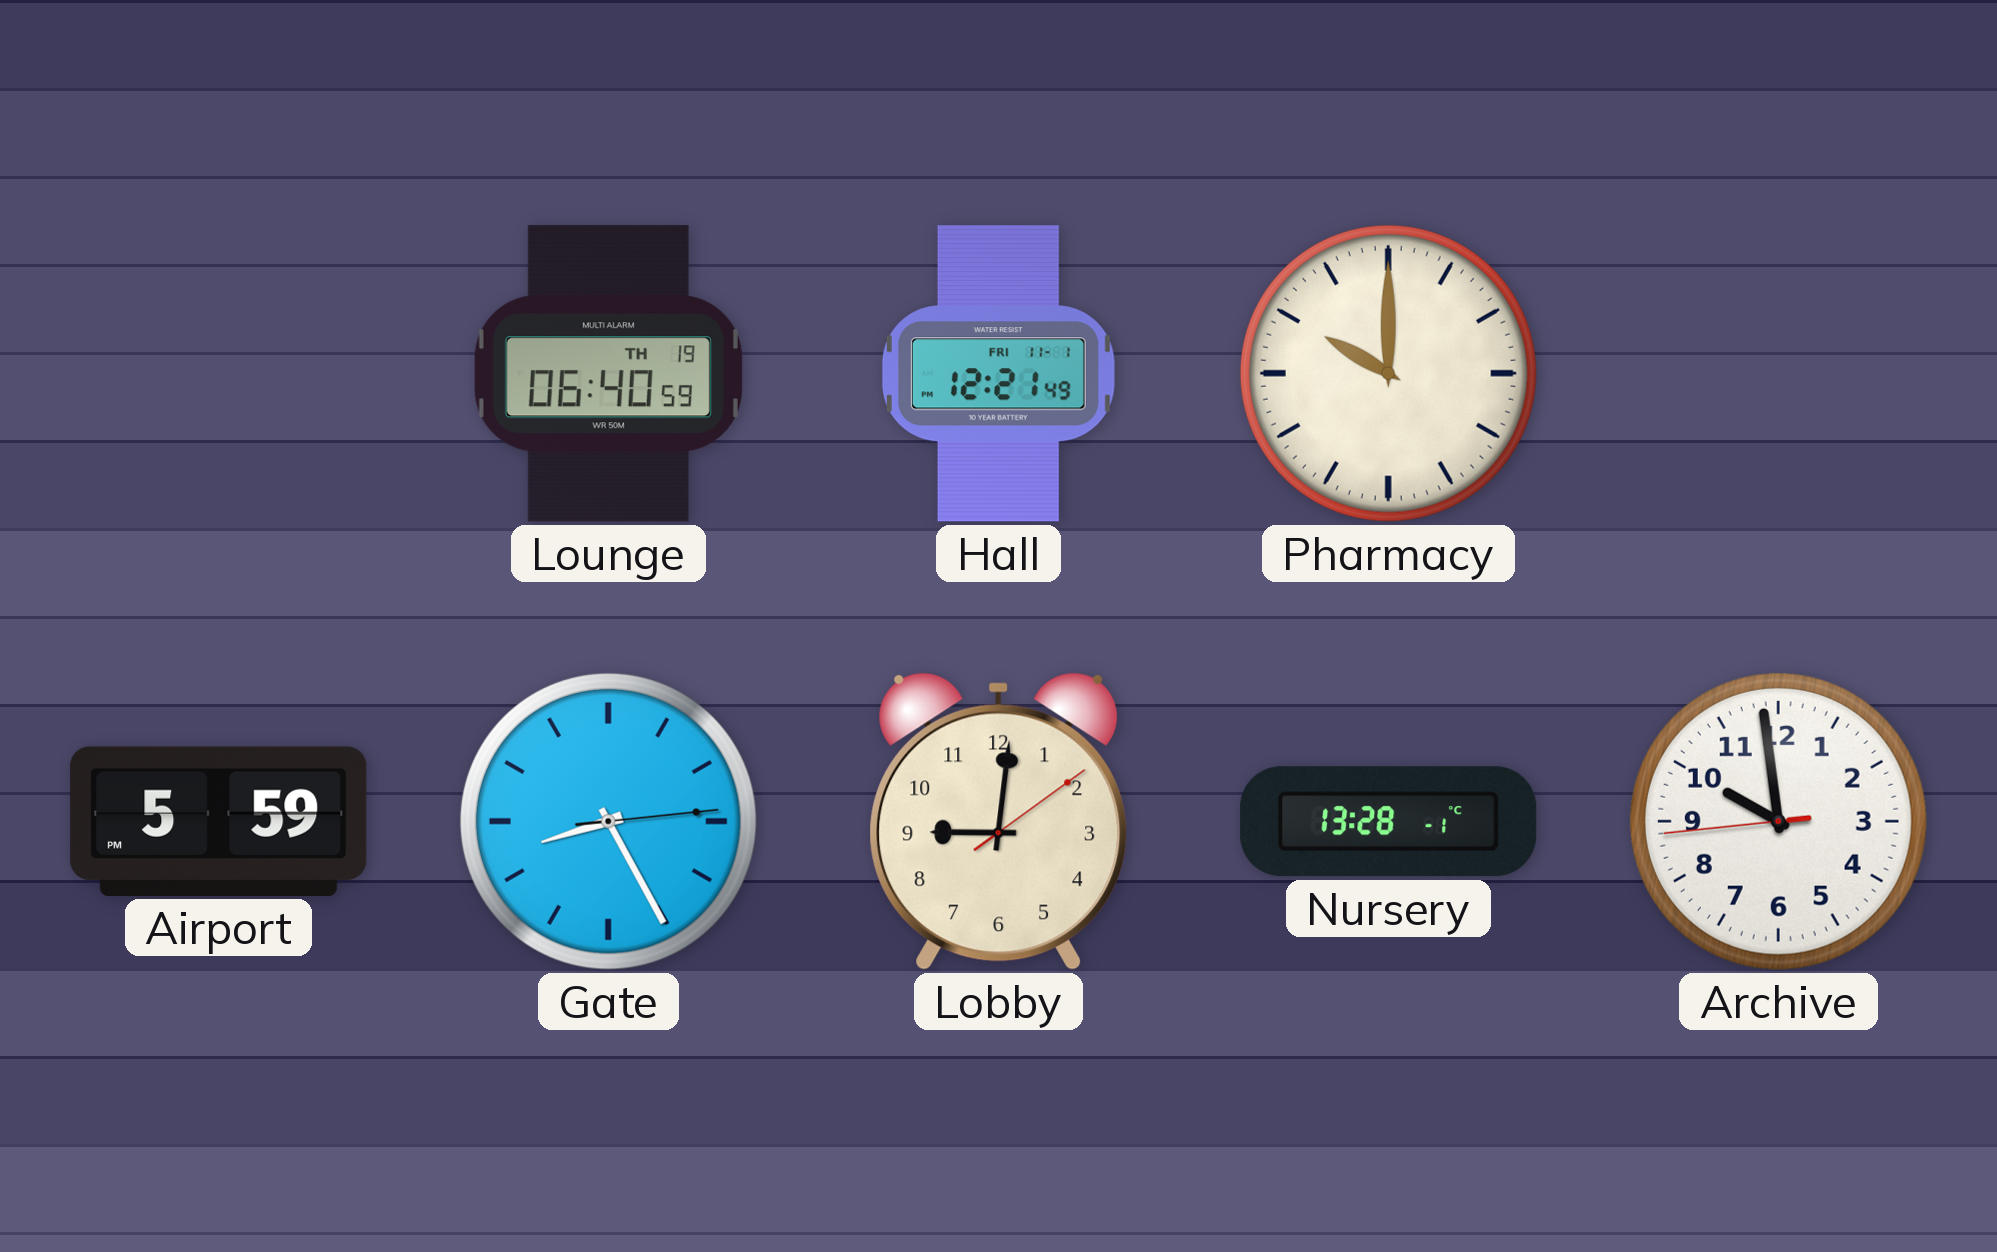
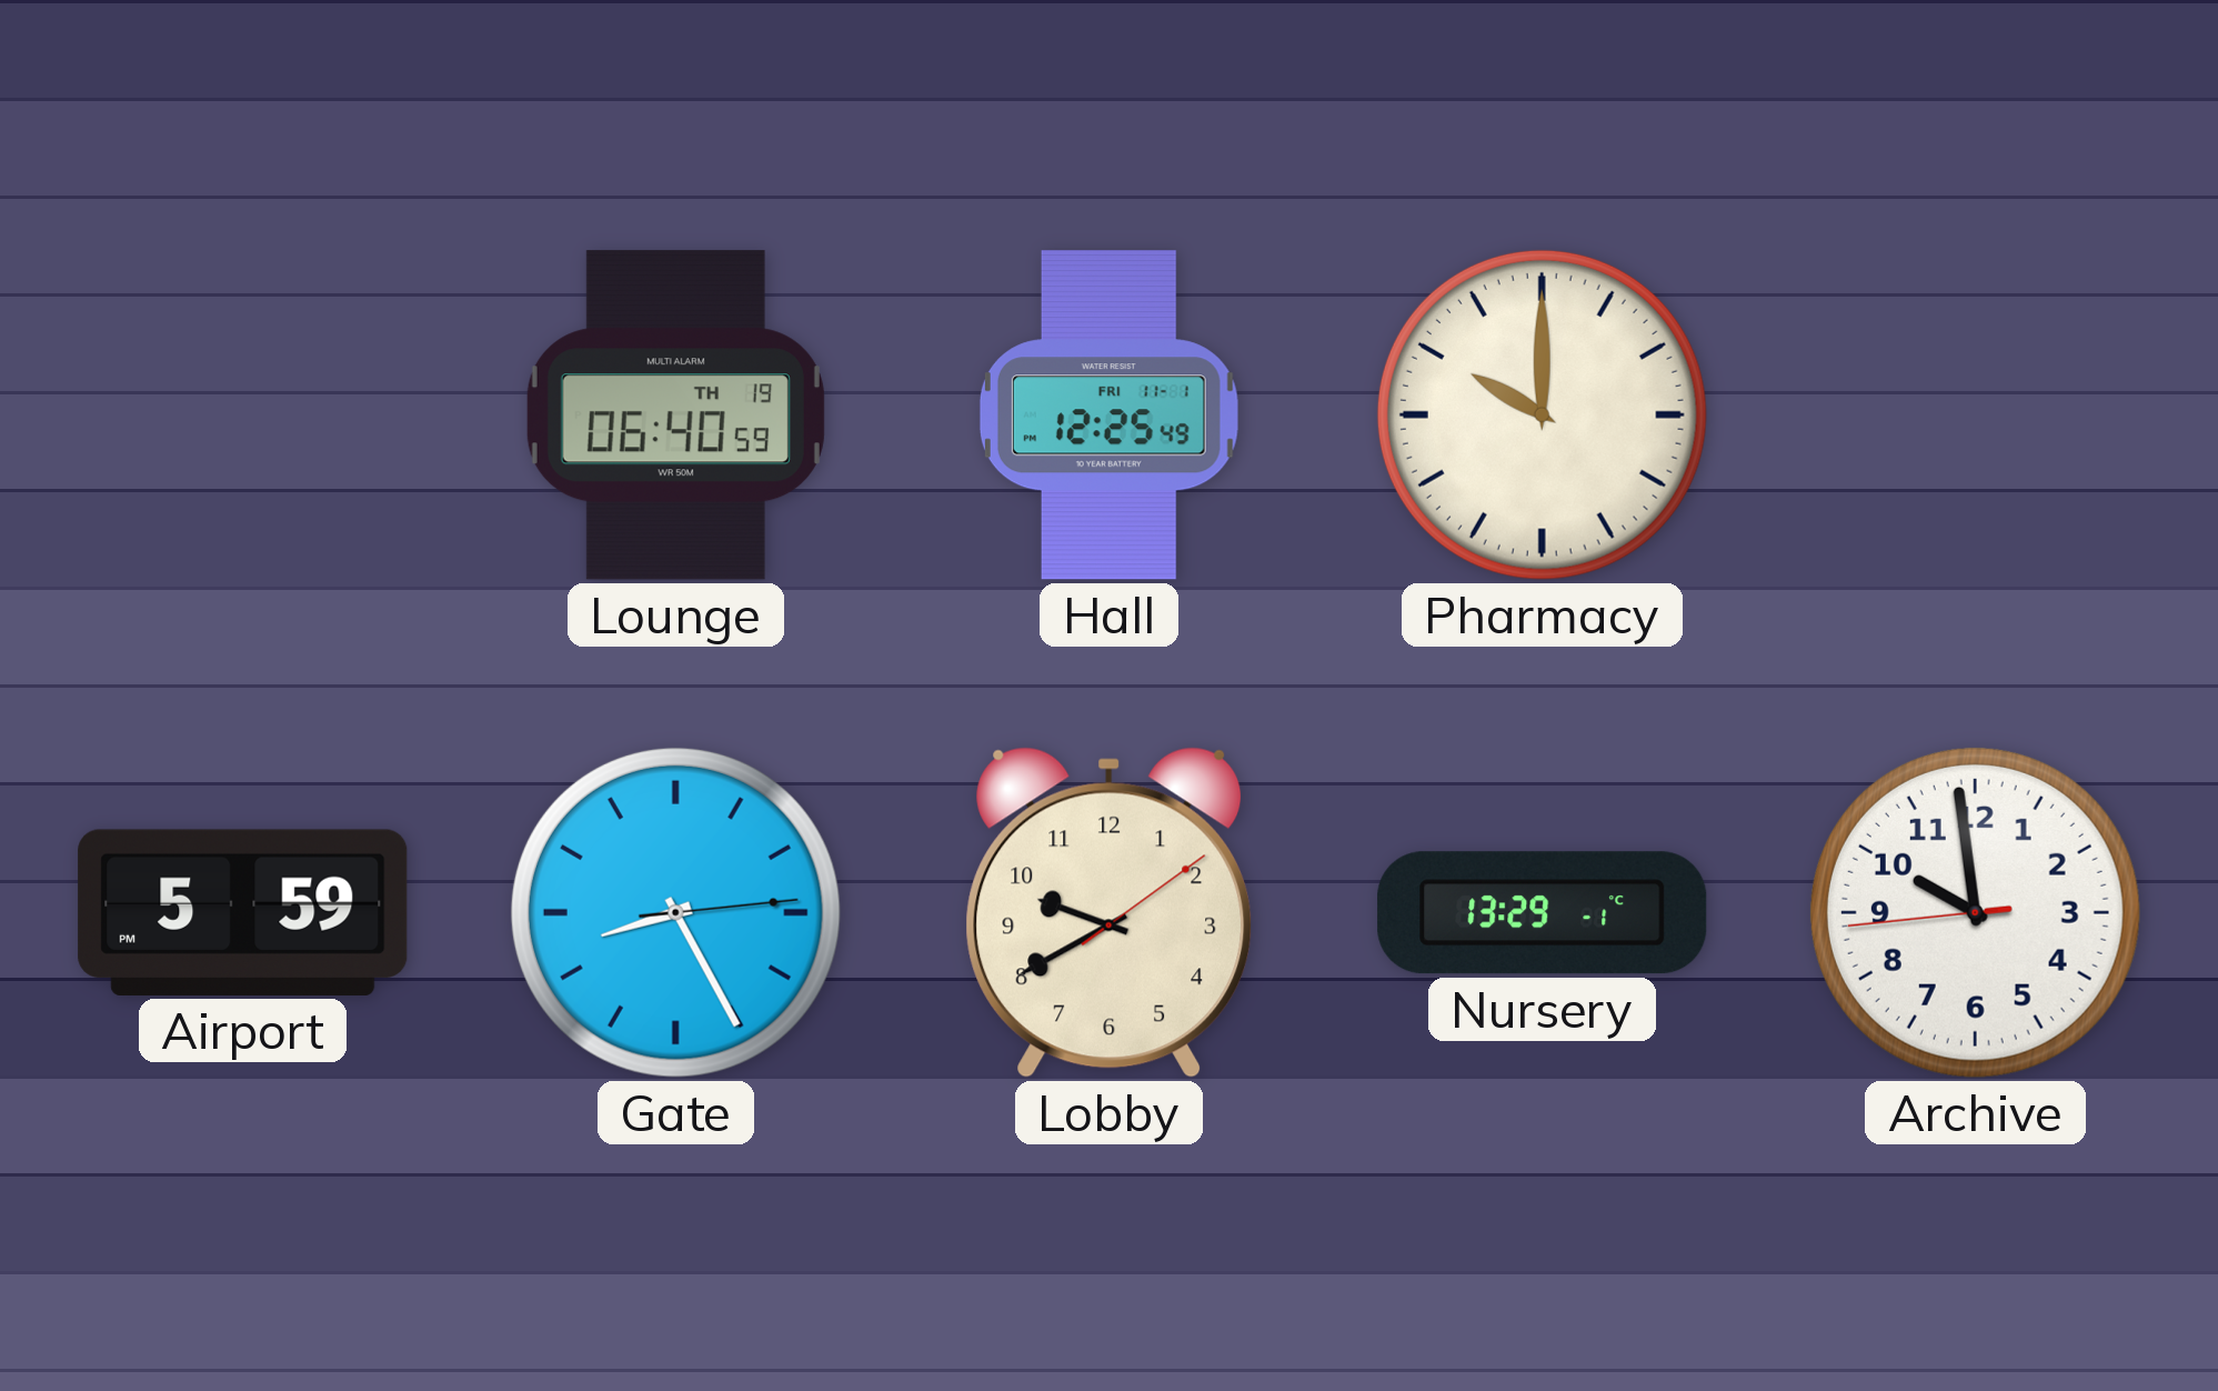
Hall: 12:21 -> 12:25 (1108, 416)
Lobby: 9:01 -> 9:40 (1110, 912)
Nursery: 13:28 -> 13:29 (1543, 913)
